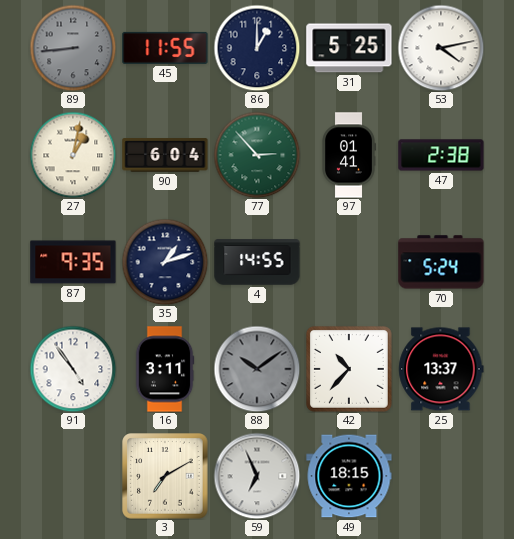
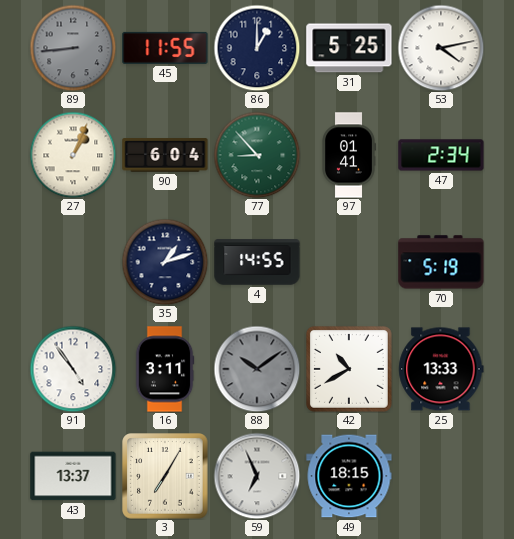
27: 1:02 -> 1:04 (73, 155)
77: 2:53 -> 8:53 (257, 155)
47: 2:38 -> 2:34 (441, 155)
87: 9:35 -> none (73, 262)
70: 5:24 -> 5:19 (441, 262)
42: 10:37 -> 10:40 (349, 369)
25: 13:37 -> 13:33 (441, 369)
43: none -> 13:37 (73, 476)
3: 7:10 -> 7:05 (165, 476)
